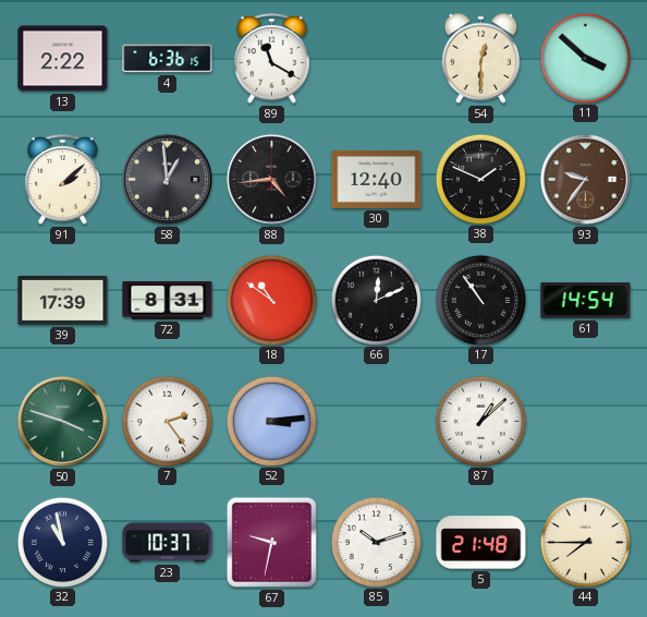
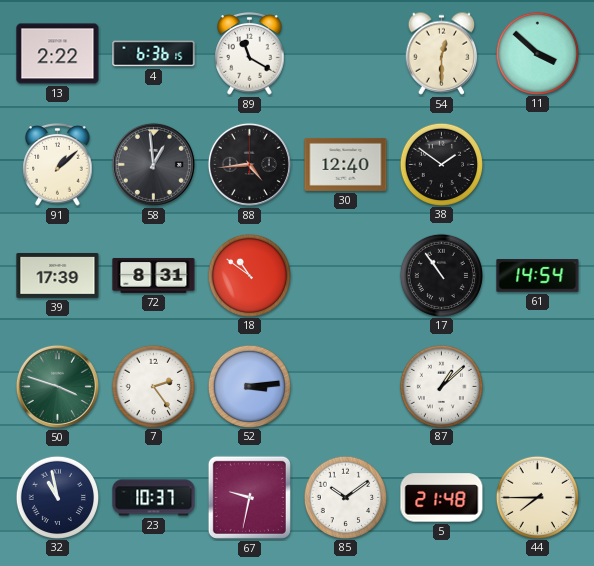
91: 2:08 -> 1:08 (58, 165)
38: 1:49 -> 1:51 (441, 164)
93: 9:36 -> none (585, 179)
66: 12:11 -> none (376, 300)
85: 10:12 -> 10:09 (345, 497)
